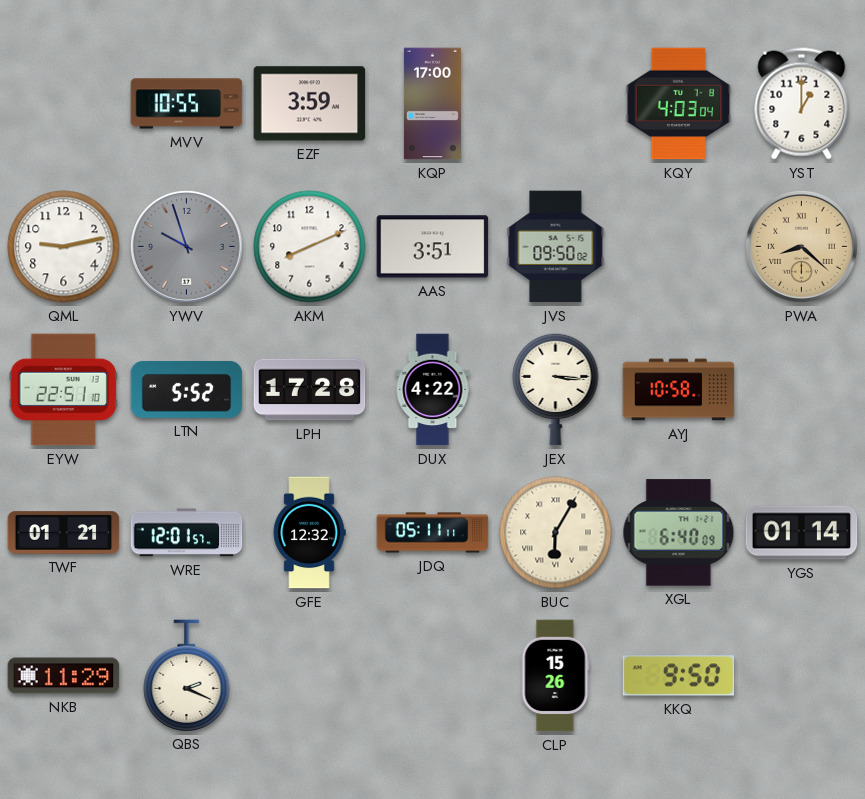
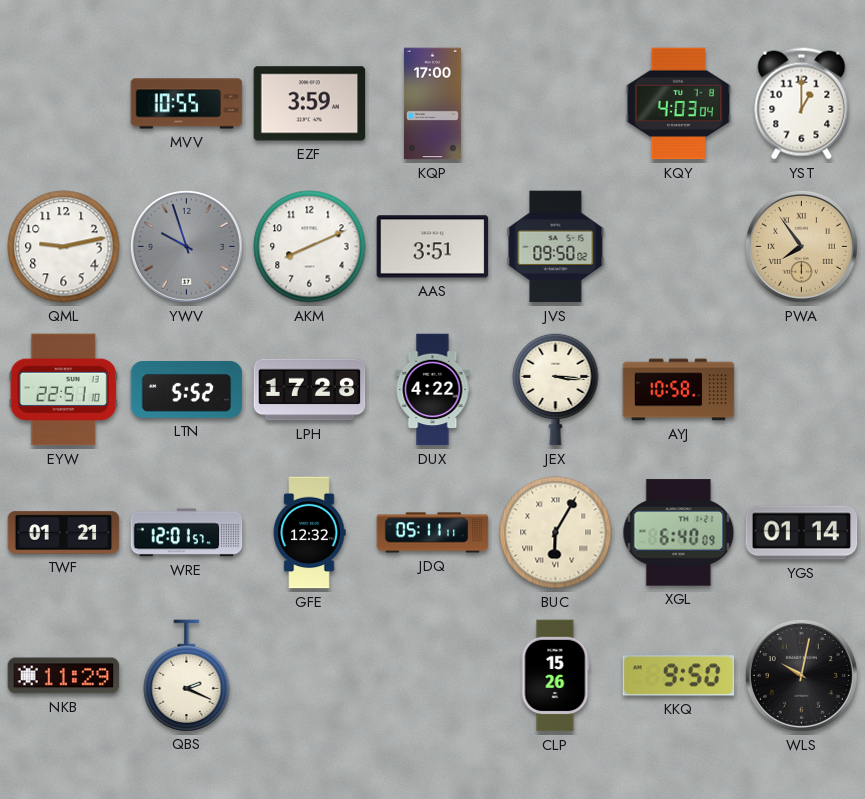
PWA: 8:22 -> 7:54 (801, 246)
WLS: none -> 10:02 (801, 675)
